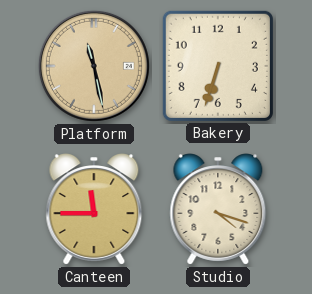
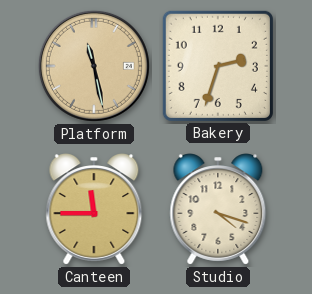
Bakery: 6:33 -> 2:33 (218, 66)
